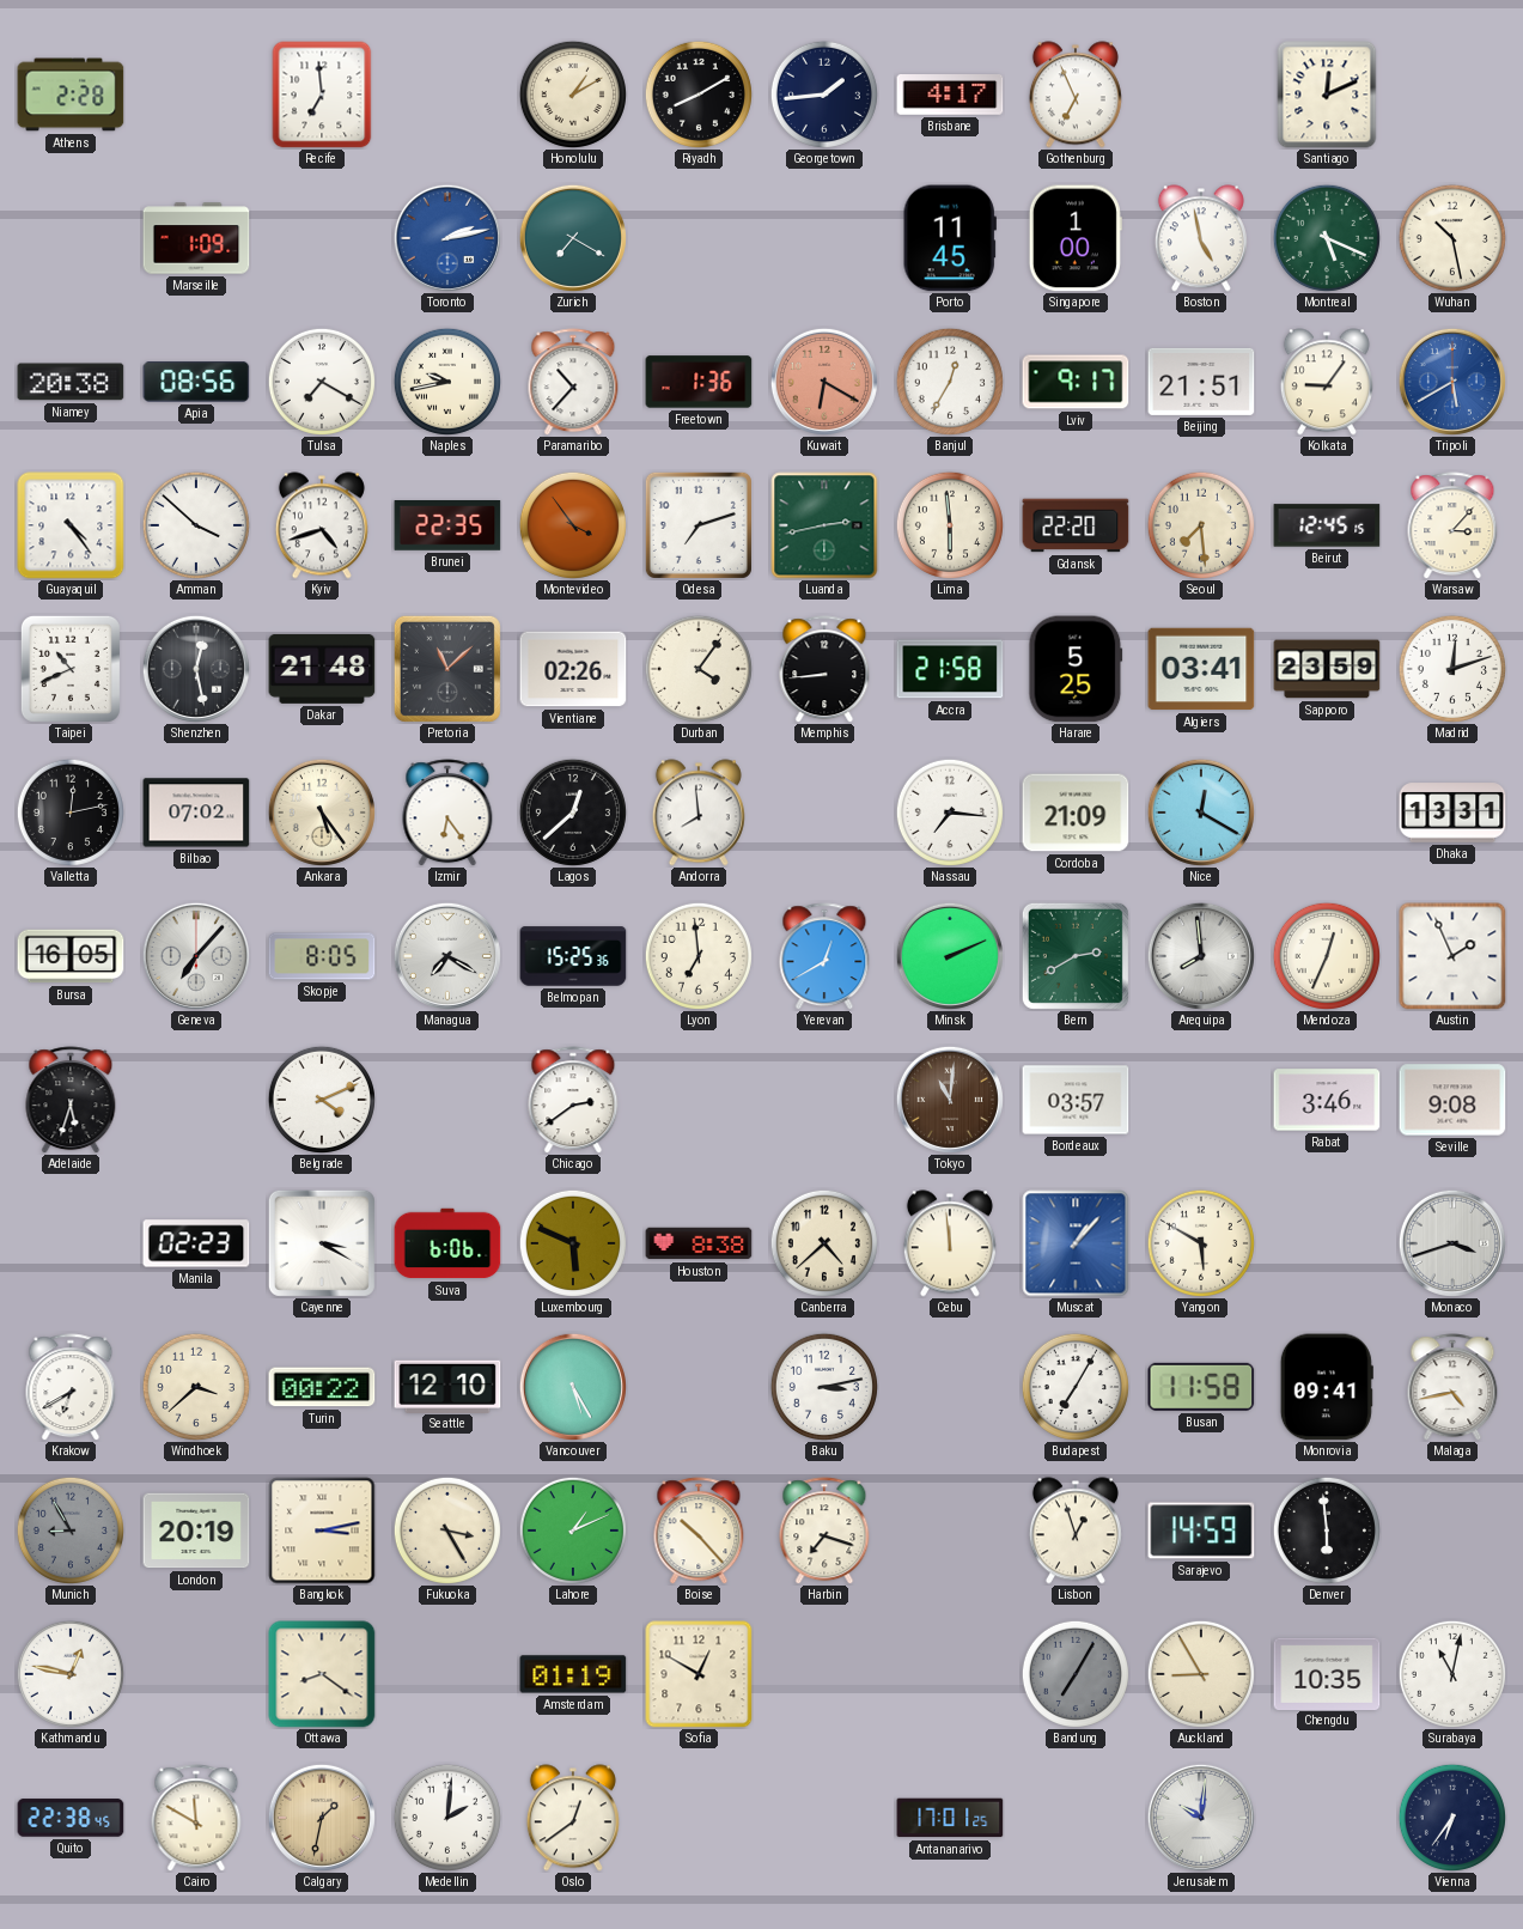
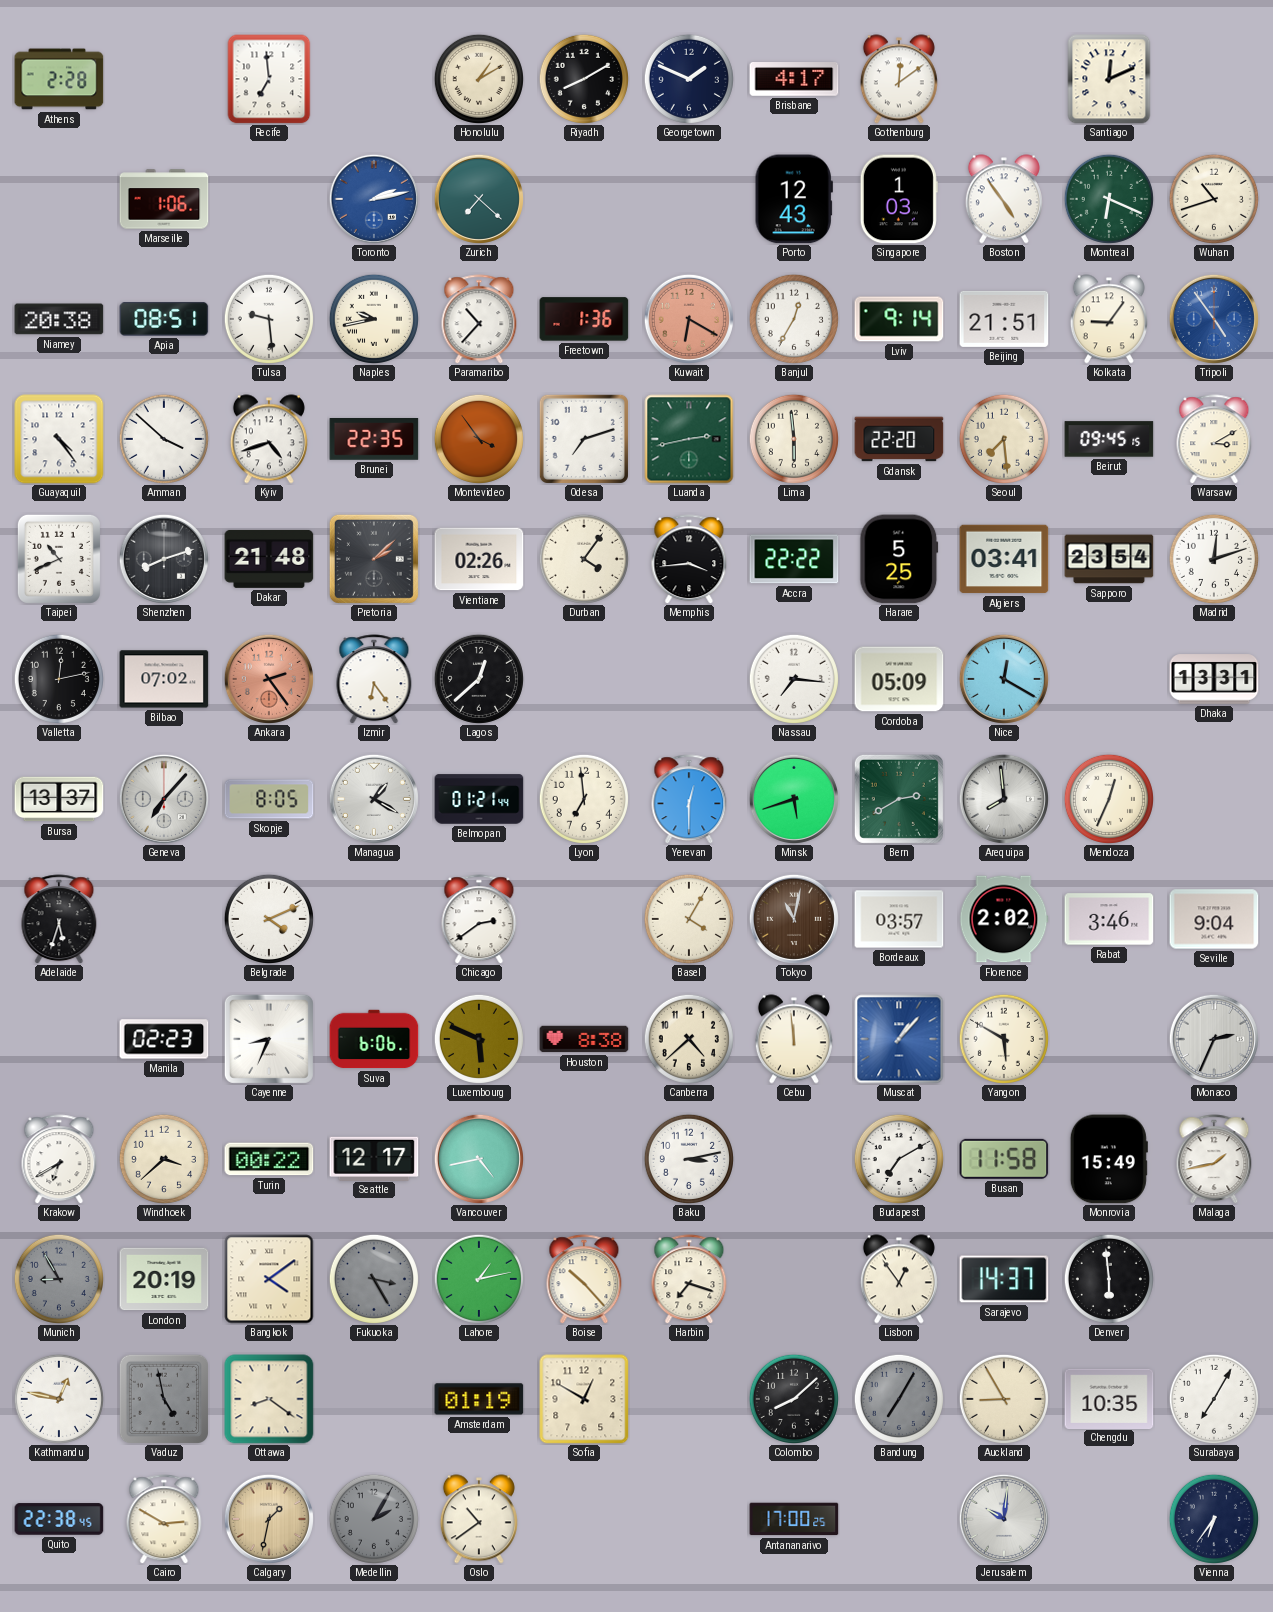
Georgetown: 1:44 -> 1:49 (689, 79)
Gothenburg: 6:56 -> 12:09 (899, 79)
Marseille: 1:09 -> 1:06 (164, 199)
Zurich: 7:20 -> 7:22 (479, 199)
Porto: 11:45 -> 12:43 (794, 199)
Singapore: 1:00 -> 1:03 (899, 199)
Boston: 4:58 -> 4:54 (1004, 199)
Montreal: 5:19 -> 6:19 (1109, 199)
Wuhan: 10:28 -> 10:42 (1214, 199)
Apia: 08:56 -> 08:51 (164, 320)
Tulsa: 7:20 -> 9:29 (269, 319)
Lviv: 9:17 -> 9:14 (899, 319)
Tripoli: 5:40 -> 4:54 (1214, 319)
Beirut: 12:45 -> 09:45 (1109, 439)
Warsaw: 3:07 -> 3:10 (1214, 439)
Shenzhen: 12:28 -> 8:12 (164, 559)
Pretoria: 11:08 -> 2:08 (374, 559)
Memphis: 8:44 -> 3:44 (689, 559)
Accra: 21:58 -> 22:22 (794, 559)
Sapporo: 23:59 -> 23:54 (1109, 559)
Ankara: 5:24 -> 2:24 (269, 679)
Ankara dial: cream -> salmon (269, 679)
Andorra: 7:59 -> none (699, 813)
Cordoba: 21:09 -> 05:09 (899, 679)
Bursa: 16:05 -> 13:37 (59, 799)
Managua: 7:20 -> 1:20 (374, 799)
Belmopan: 15:25 -> 01:21 (479, 799)
Yerevan: 12:40 -> 12:30 (689, 799)
Minsk: 2:11 -> 5:42 (794, 799)
Austin: 1:56 -> none (1452, 956)
Basel: none -> 4:05 (689, 919)
Tokyo: 11:01 -> 11:02 (794, 919)
Florence: none -> 2:02 (1004, 919)
Seville: 9:08 -> 9:04 (1214, 919)
Cayenne: 3:20 -> 8:34 (269, 1039)
Monaco: 3:42 -> 2:34 (1214, 1039)
Seattle: 12:10 -> 12:17 (374, 1158)
Vancouver: 5:25 -> 4:43 (479, 1159)
Budapest: 7:05 -> 7:10 (899, 1159)
Monrovia: 09:41 -> 15:49 (1109, 1159)
Malaga: 4:43 -> 1:43 (1214, 1159)
Bangkok: 3:13 -> 4:09 (269, 1279)
Fukuoka dial: cream -> grey (374, 1279)
Lahore: 1:11 -> 1:13 (479, 1279)
Lisbon: 12:57 -> 12:54 (899, 1279)
Sarajevo: 14:59 -> 14:37 (1004, 1279)
Vaduz: none -> 4:58 (163, 1398)
Colombo: none -> 8:08 (794, 1399)
Surabaya: 11:02 -> 7:05 (1214, 1399)
Cairo: 11:50 -> 2:50 (164, 1519)
Medellin: 2:01 -> 2:05 (374, 1519)
Medellin dial: white -> grey (374, 1519)
Oslo: 12:39 -> 10:39 (479, 1519)
Antananarivo: 17:01 -> 17:00 (794, 1519)
